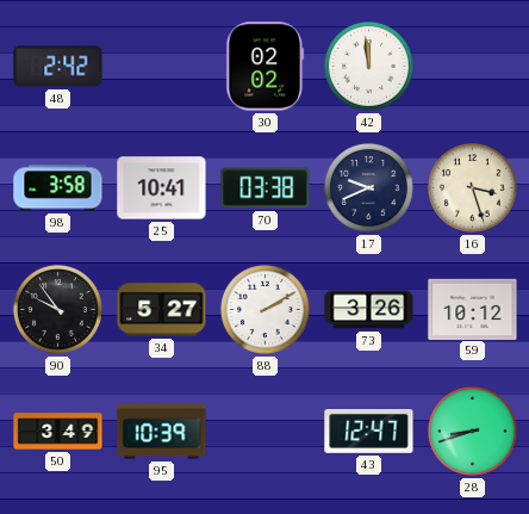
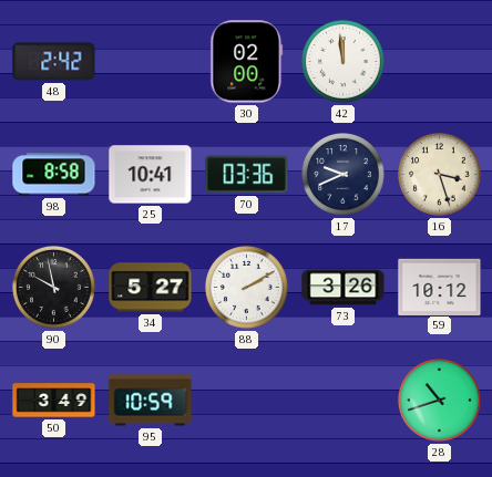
30: 02:02 -> 02:00 (247, 62)
98: 3:58 -> 8:58 (54, 175)
70: 03:38 -> 03:36 (247, 175)
90: 9:54 -> 9:58 (53, 287)
95: 10:39 -> 10:59 (151, 401)
43: 12:47 -> none (369, 432)
28: 8:42 -> 10:42 (439, 400)
